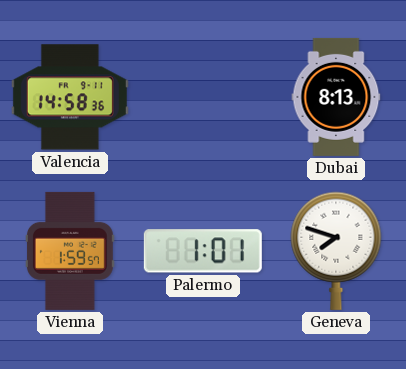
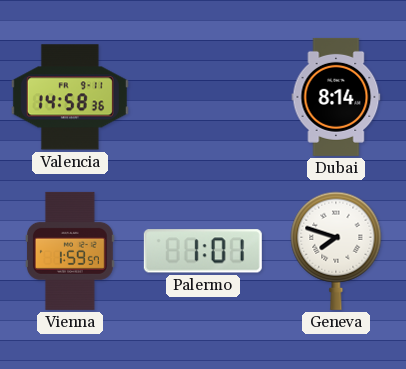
Dubai: 8:13 -> 8:14 (336, 97)
